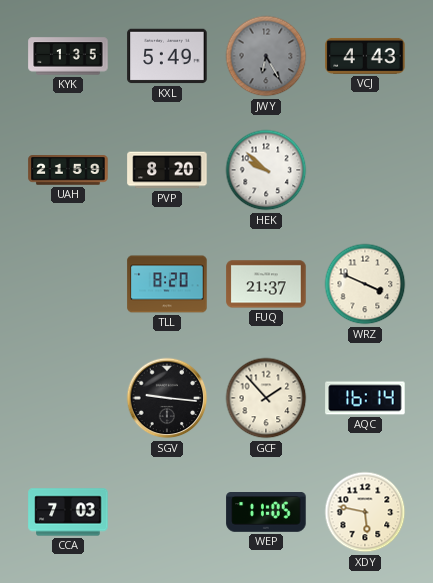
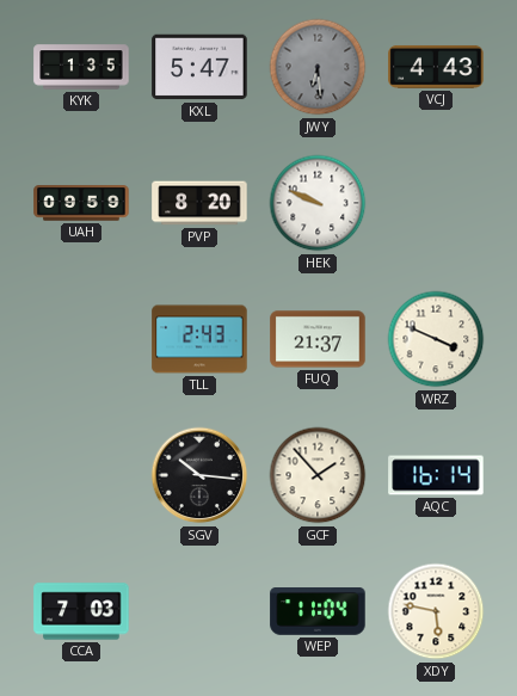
KXL: 5:49 -> 5:47 (199, 67)
JWY: 6:25 -> 6:29 (318, 67)
UAH: 21:59 -> 09:59 (81, 203)
HEK: 9:52 -> 9:49 (318, 203)
TLL: 8:20 -> 2:43 (199, 339)
SGV: 9:16 -> 10:16 (199, 475)
WEP: 11:05 -> 11:04 (318, 612)
